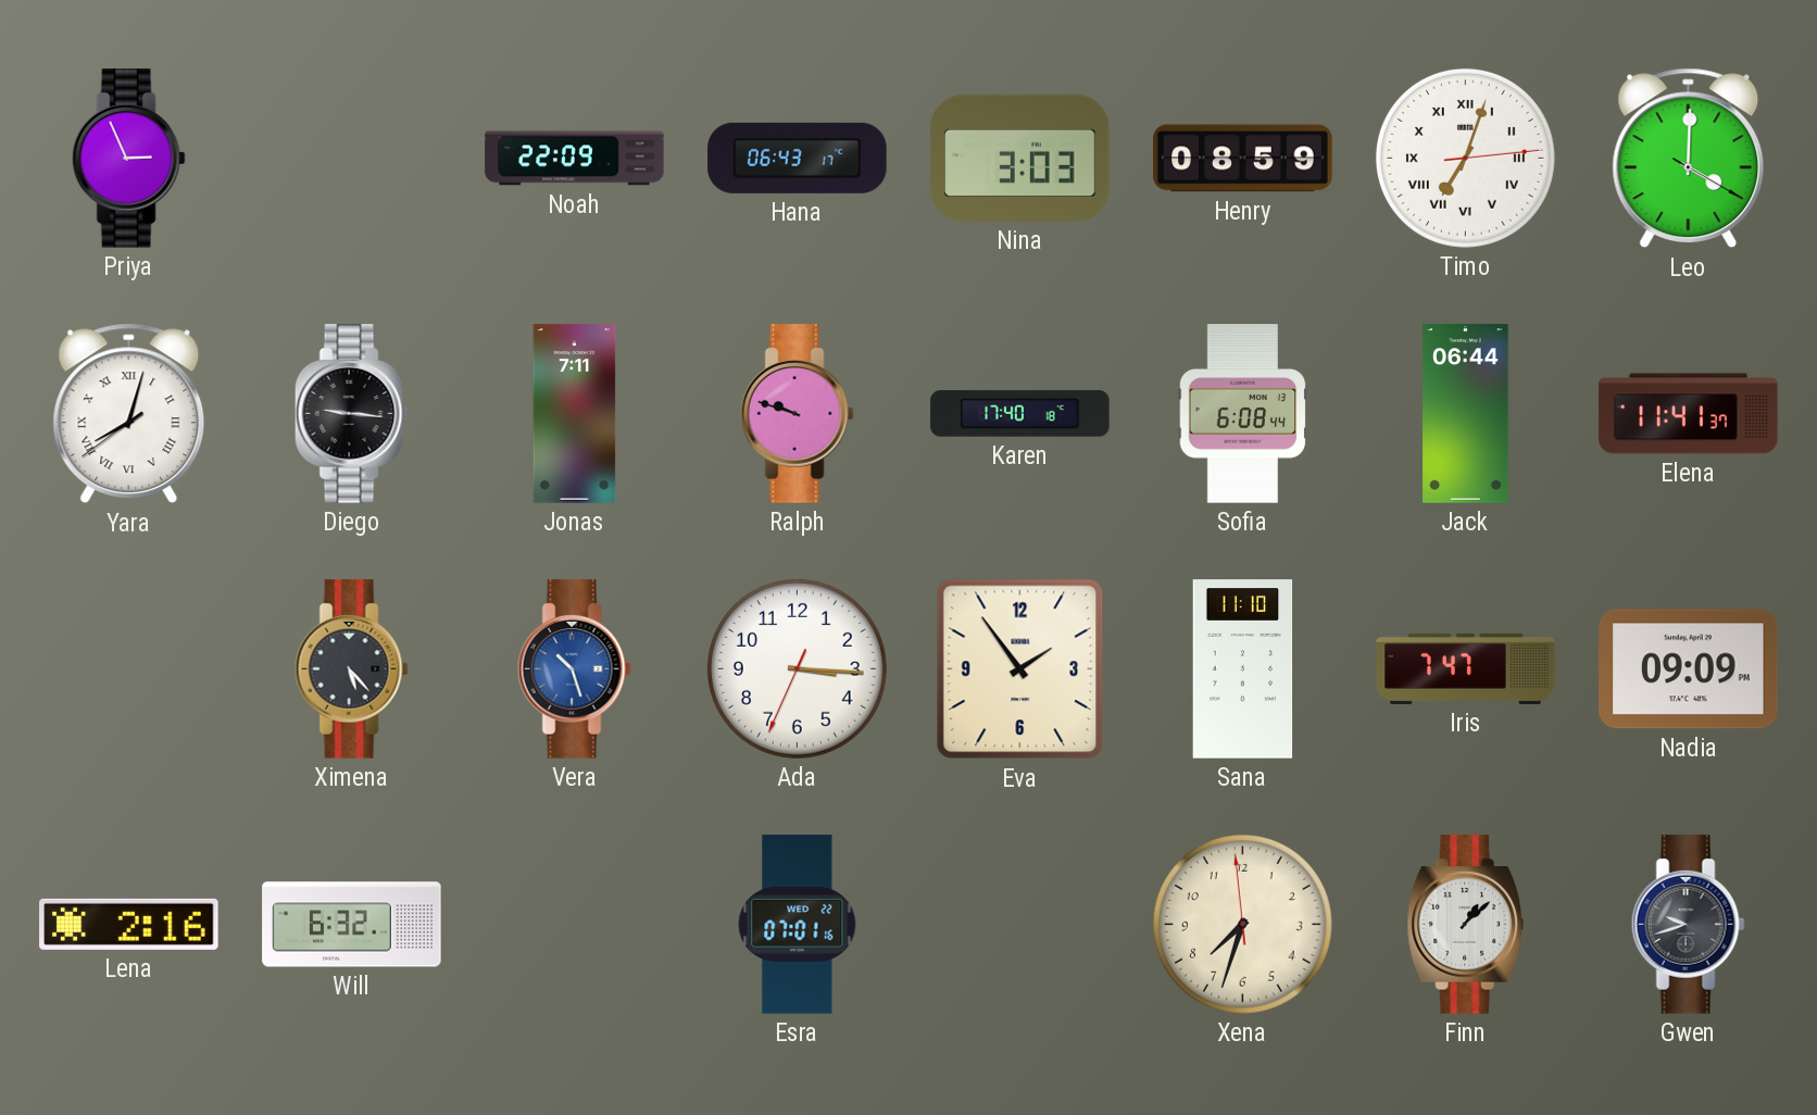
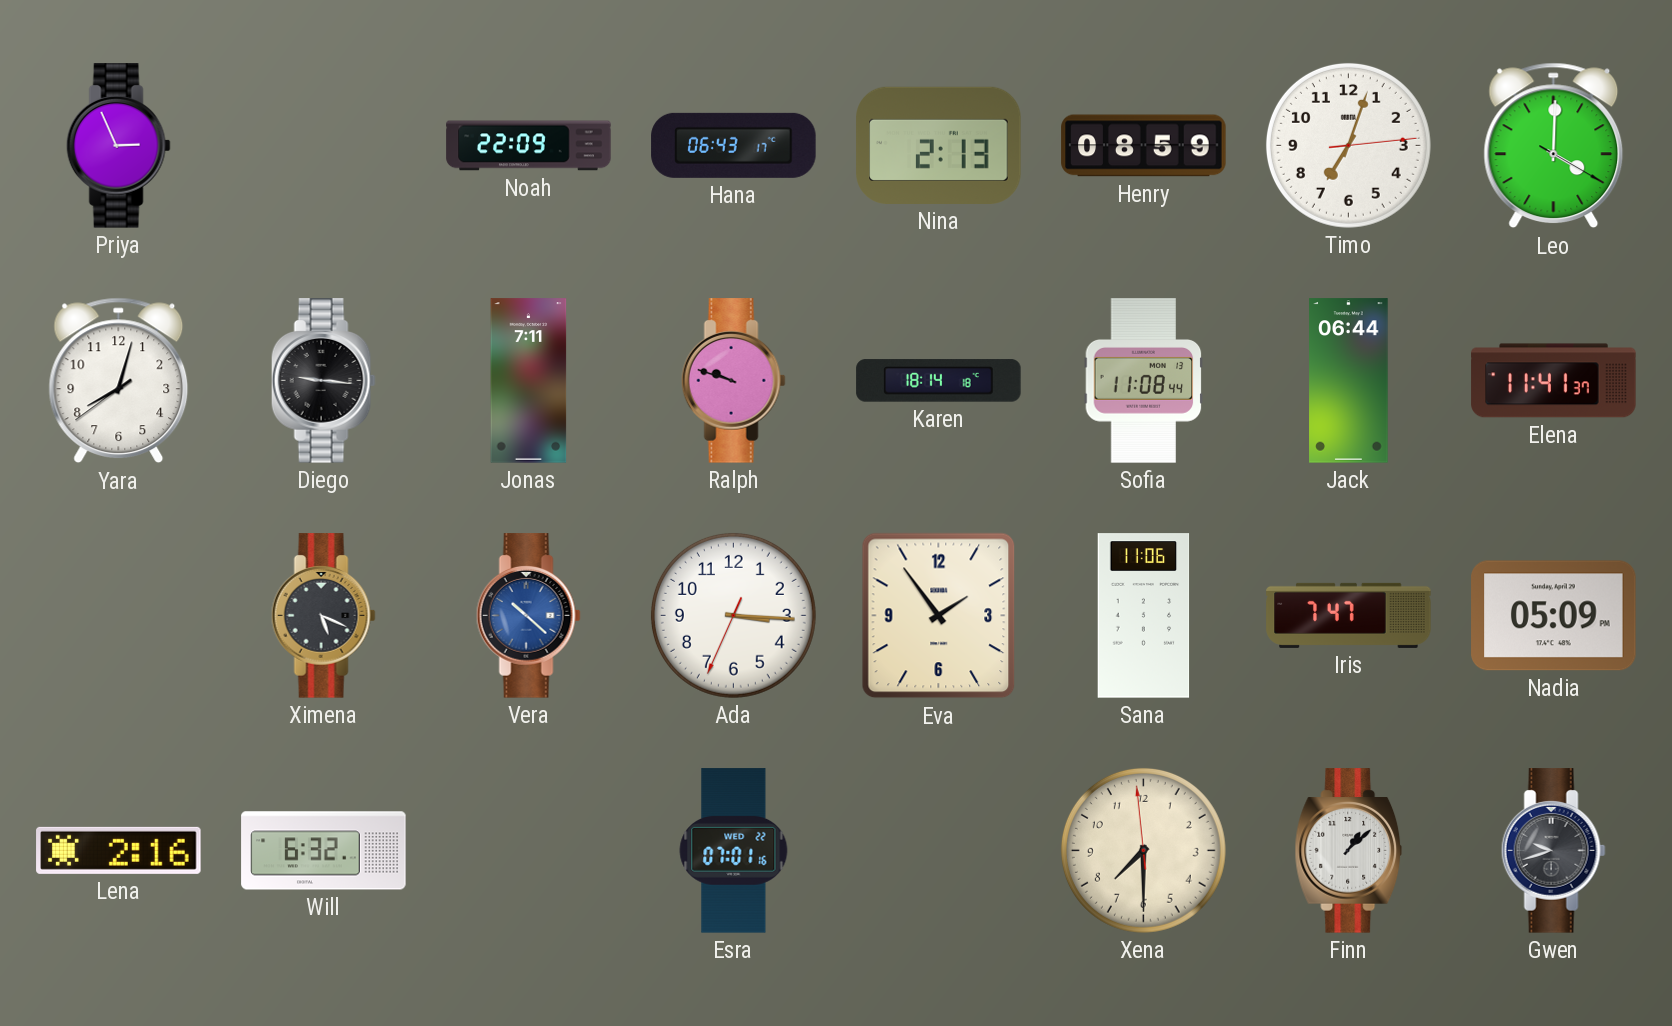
Nina: 3:03 -> 2:13 (939, 145)
Timo numerals: Roman -> Arabic (1348, 145)
Yara numerals: Roman -> Arabic (119, 381)
Karen: 17:40 -> 18:14 (939, 381)
Sofia: 6:08 -> 11:08 (1144, 381)
Ximena: 5:23 -> 5:19 (323, 616)
Vera: 10:27 -> 10:22 (528, 616)
Sana: 11:10 -> 11:06 (1144, 616)
Nadia: 09:09 -> 05:09 (1554, 616)
Xena: 7:32 -> 7:29 (1143, 850)
